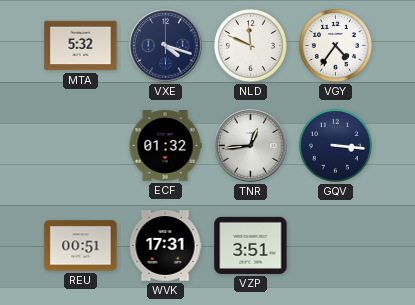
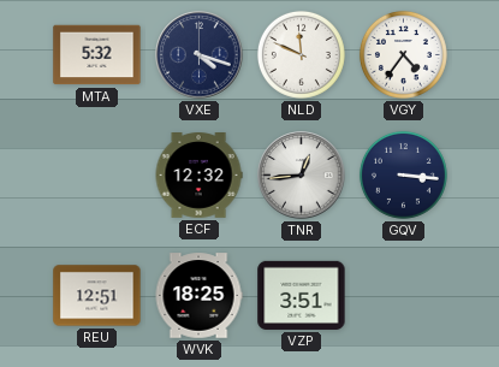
ECF: 01:32 -> 12:32 (198, 176)
REU: 00:51 -> 12:51 (97, 296)
WVK: 17:31 -> 18:25 (198, 296)
